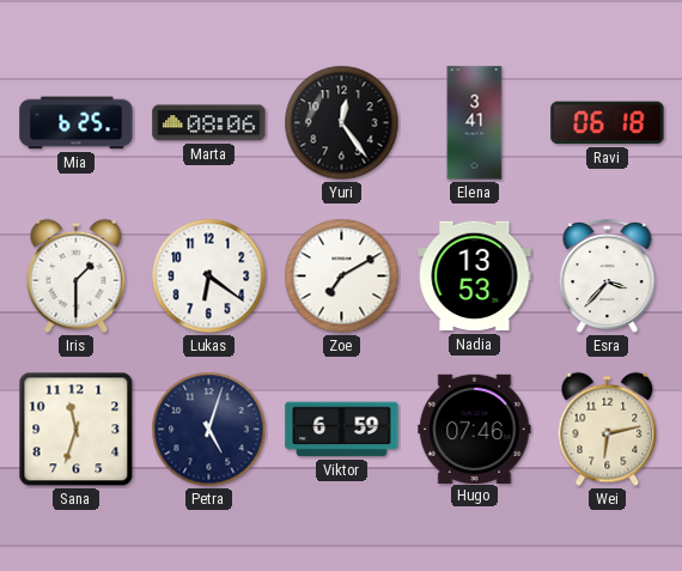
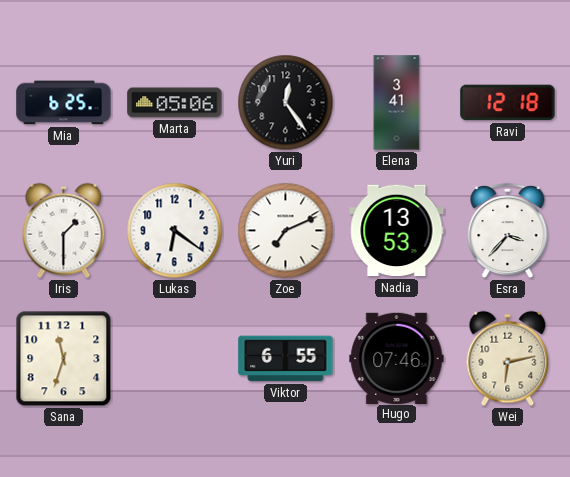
Marta: 08:06 -> 05:06 (175, 103)
Ravi: 06:18 -> 12:18 (508, 103)
Zoe: 7:10 -> 7:11 (286, 231)
Petra: 5:03 -> none (209, 430)
Viktor: 6:59 -> 6:55 (286, 359)
